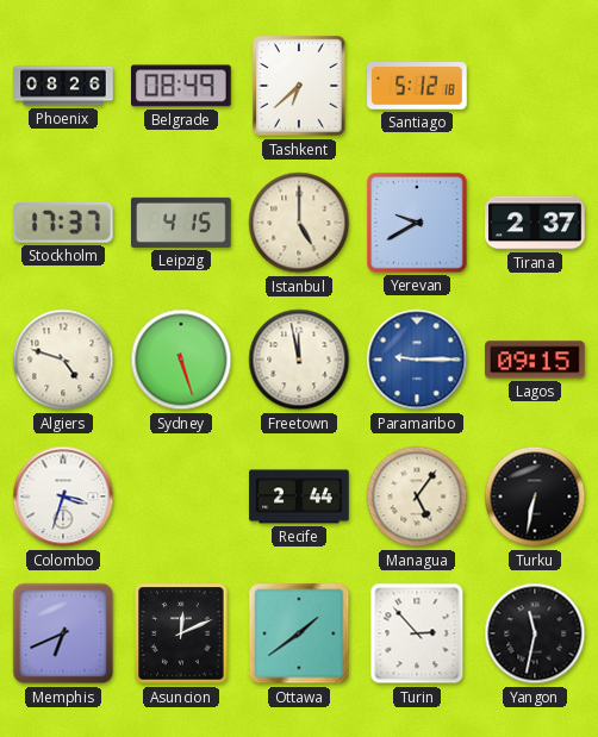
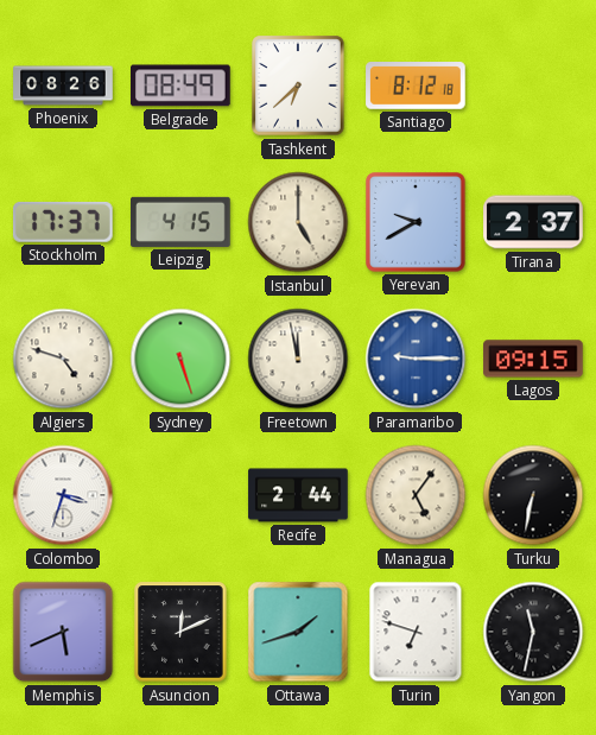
Santiago: 5:12 -> 8:12 (416, 87)
Memphis: 6:41 -> 5:41 (63, 632)
Ottawa: 1:39 -> 1:42 (298, 632)
Turin: 2:53 -> 6:48 (416, 632)
